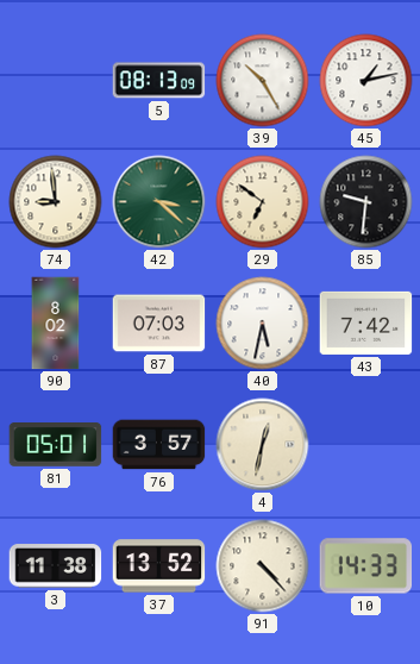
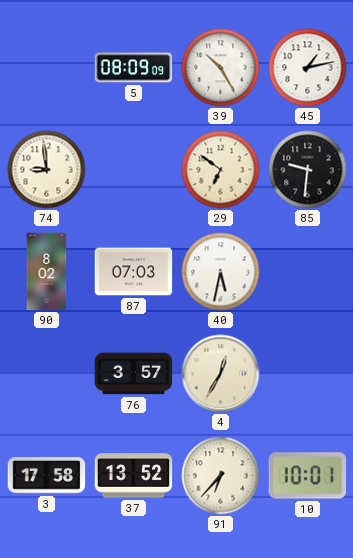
5: 08:13 -> 08:09 (134, 68)
42: 3:22 -> none (159, 202)
43: 7:42 -> none (366, 322)
81: 05:01 -> none (56, 445)
4: 12:32 -> 12:35 (221, 374)
3: 11:38 -> 17:58 (47, 476)
91: 4:23 -> 6:37 (221, 476)
10: 14:33 -> 10:01 (308, 476)
